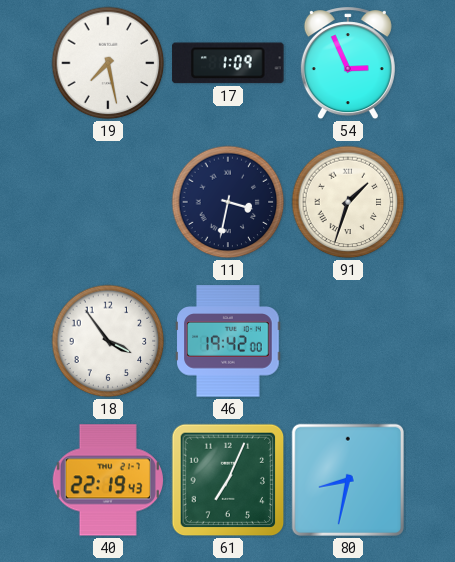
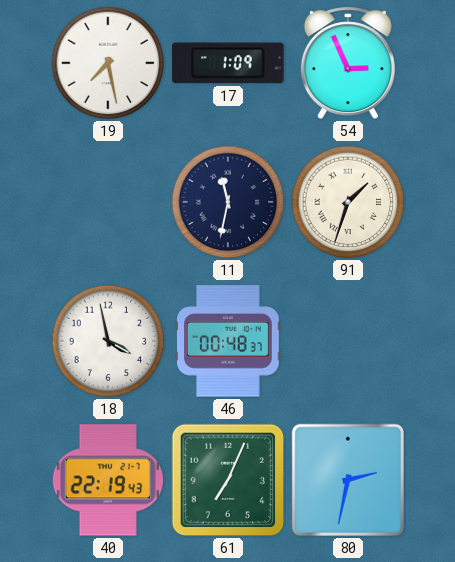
11: 3:32 -> 11:32 (228, 202)
18: 3:54 -> 3:58 (108, 341)
46: 19:42 -> 00:48 (228, 341)
80: 8:32 -> 2:32 (348, 480)
